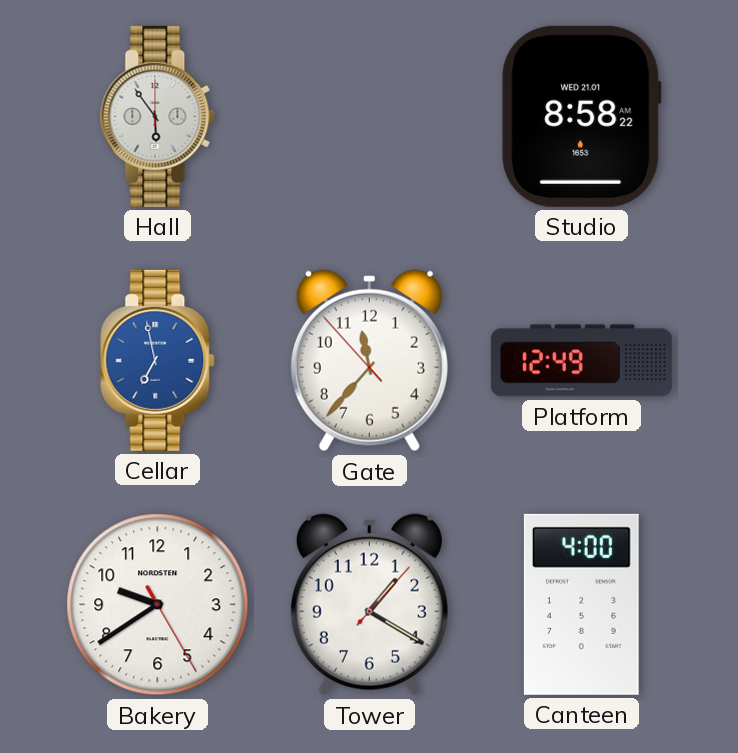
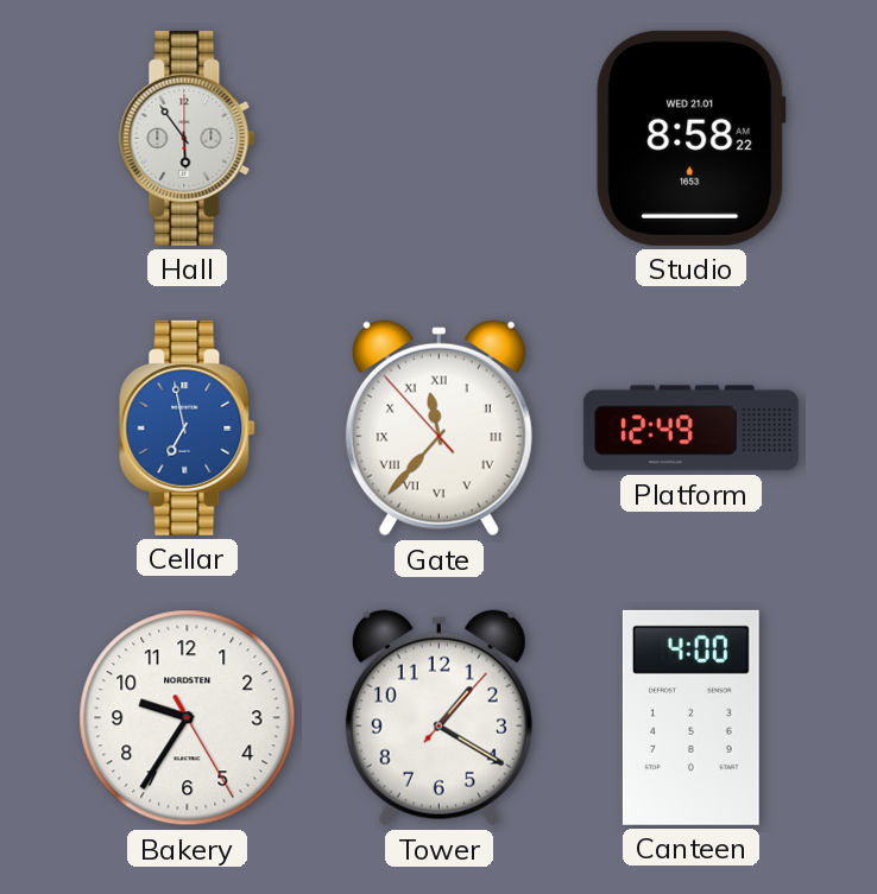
Gate numerals: Arabic -> Roman (438, 429)
Bakery: 9:39 -> 9:35 (188, 718)
